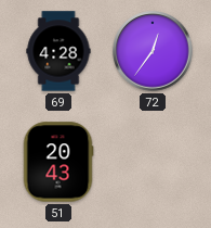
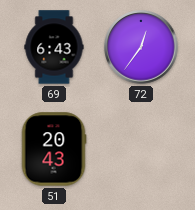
69: 4:28 -> 6:43 (54, 47)
